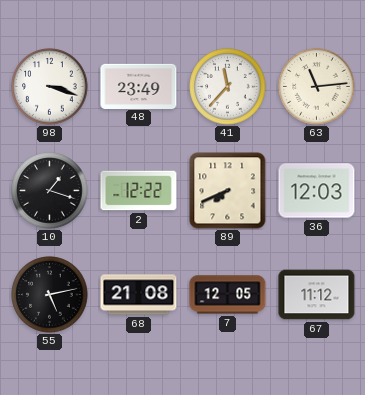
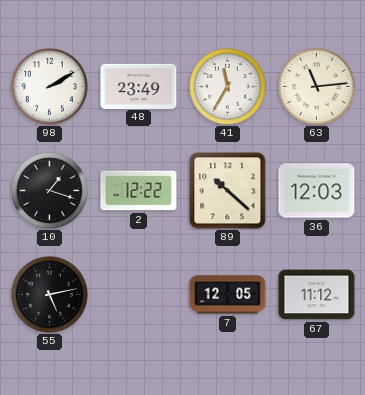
98: 3:18 -> 2:10 (50, 87)
41: 11:37 -> 11:35 (228, 87)
89: 7:41 -> 10:22 (228, 191)
68: 21:08 -> none (139, 295)
